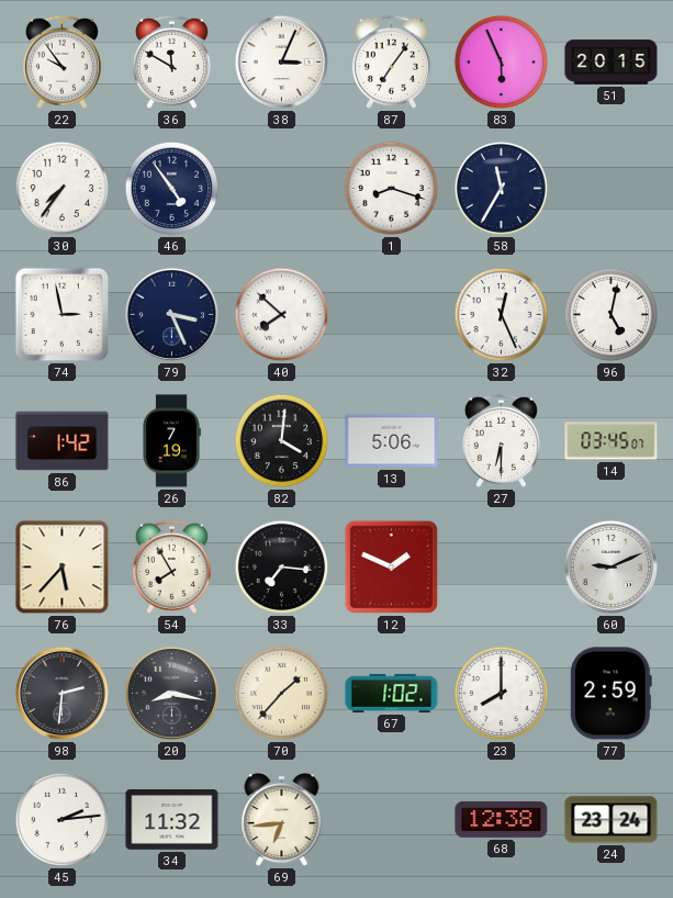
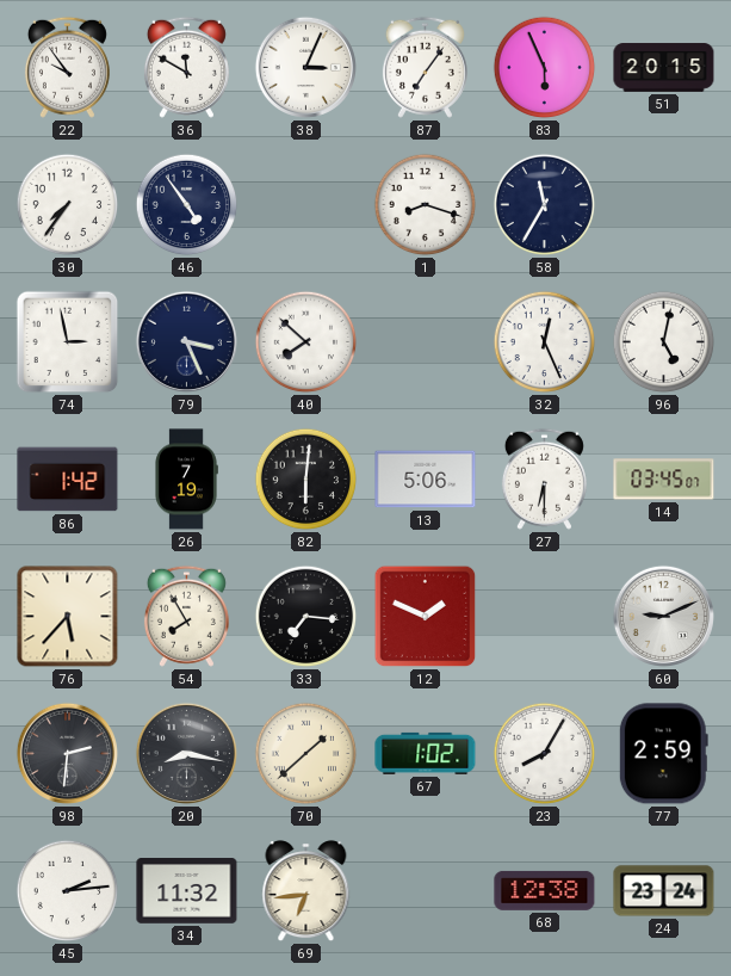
82: 4:01 -> 6:01 (306, 480)
70: 1:37 -> 1:38 (306, 754)
23: 8:00 -> 8:05 (545, 754)
